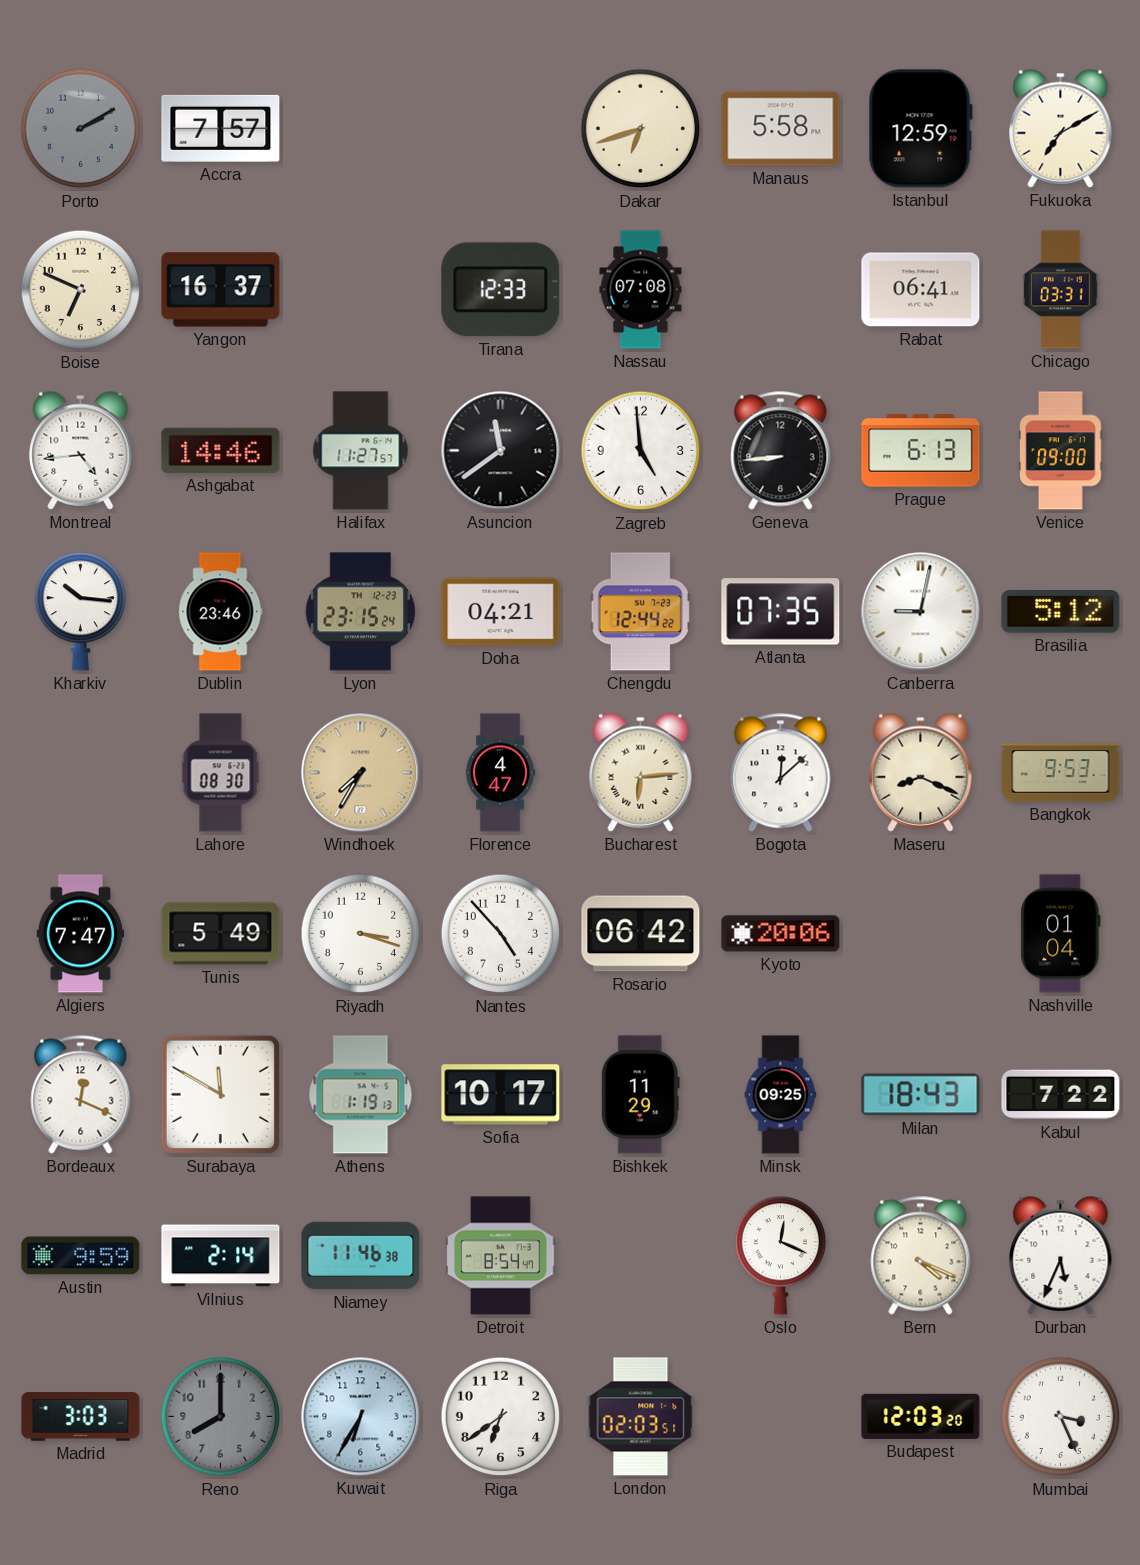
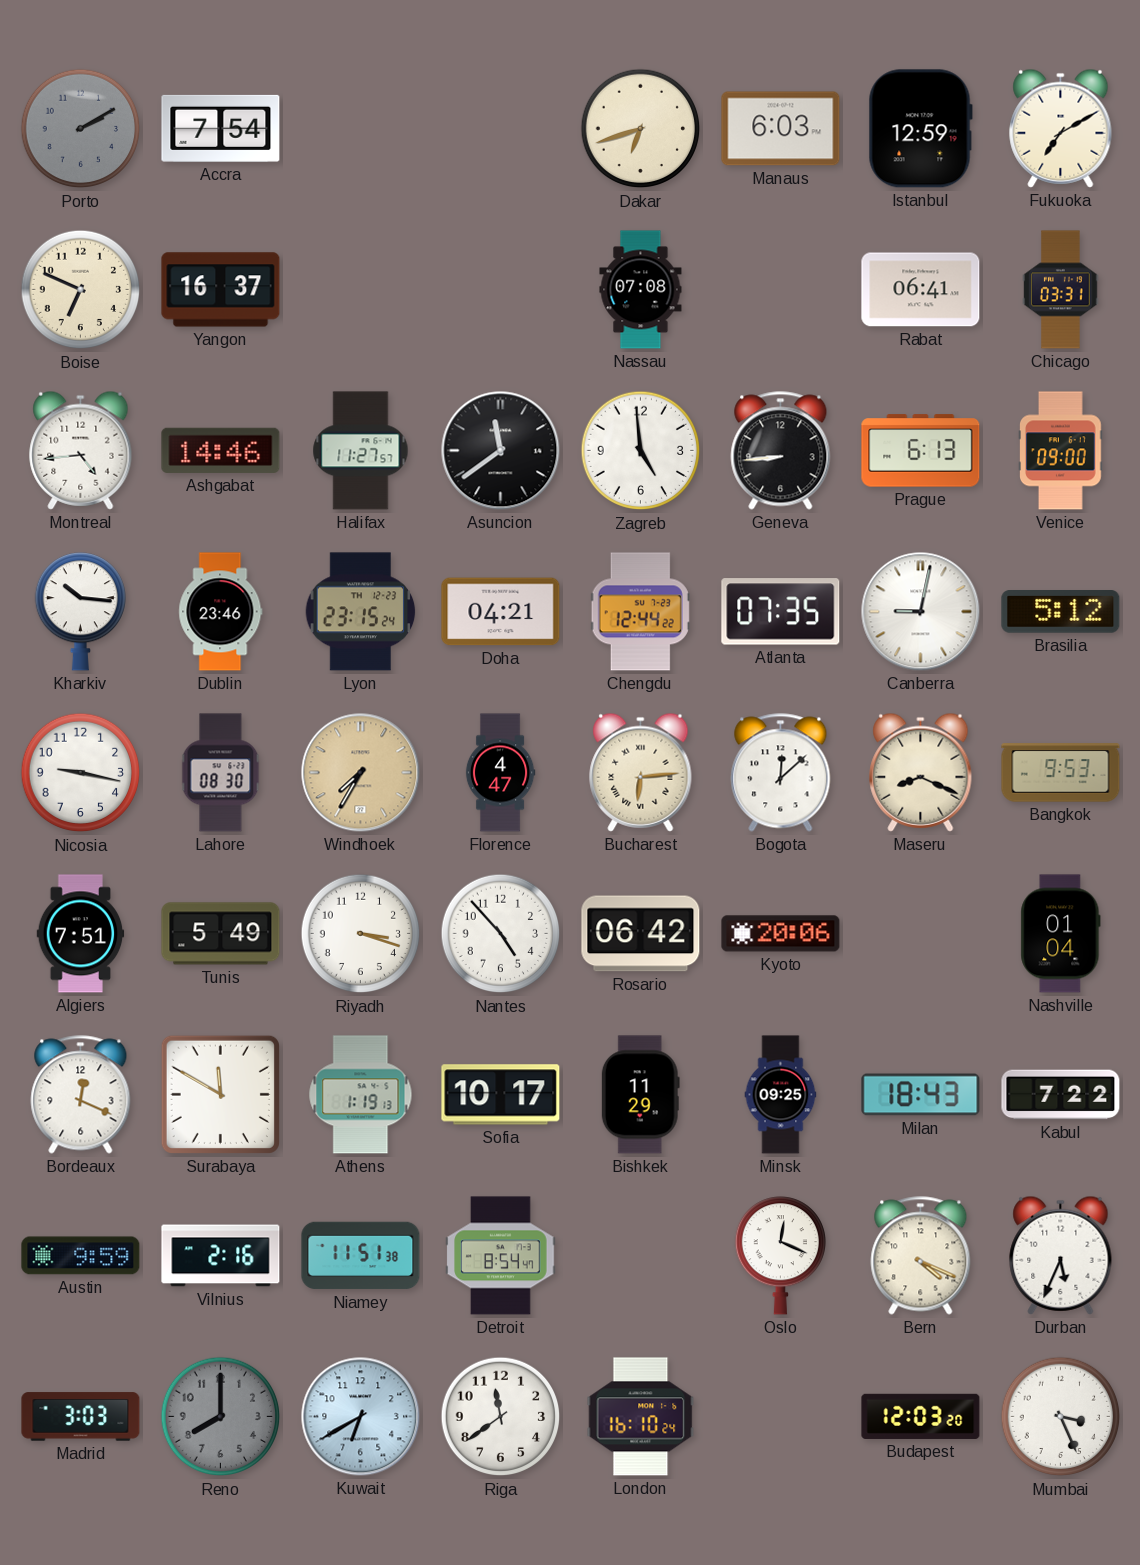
Accra: 7:57 -> 7:54 (221, 128)
Manaus: 5:58 -> 6:03 (781, 129)
Tirana: 12:33 -> none (501, 290)
Nicosia: none -> 9:17 (81, 773)
Algiers: 7:47 -> 7:51 (81, 934)
Vilnius: 2:14 -> 2:16 (221, 1256)
Niamey: 11:46 -> 11:51 (361, 1256)
Kuwait: 6:35 -> 6:40 (361, 1417)
Riga: 6:39 -> 11:39 (501, 1417)
London: 02:03 -> 16:10 (641, 1417)
